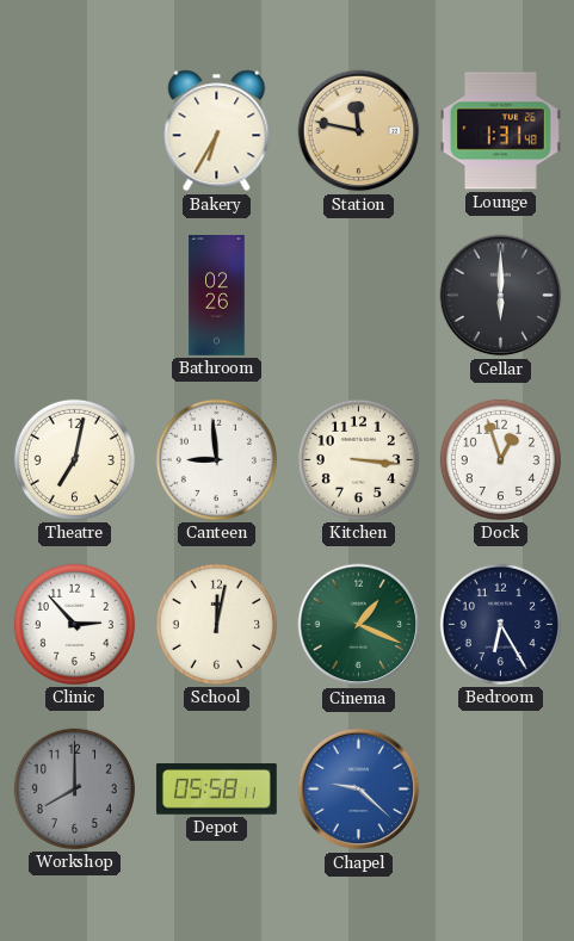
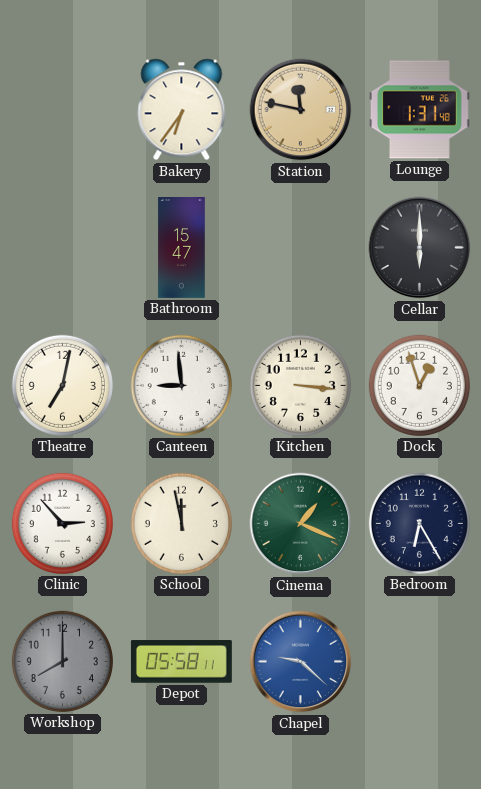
Bakery: 6:35 -> 6:36 (182, 110)
Bathroom: 02:26 -> 15:47 (182, 248)
School: 12:02 -> 11:58 (181, 523)
